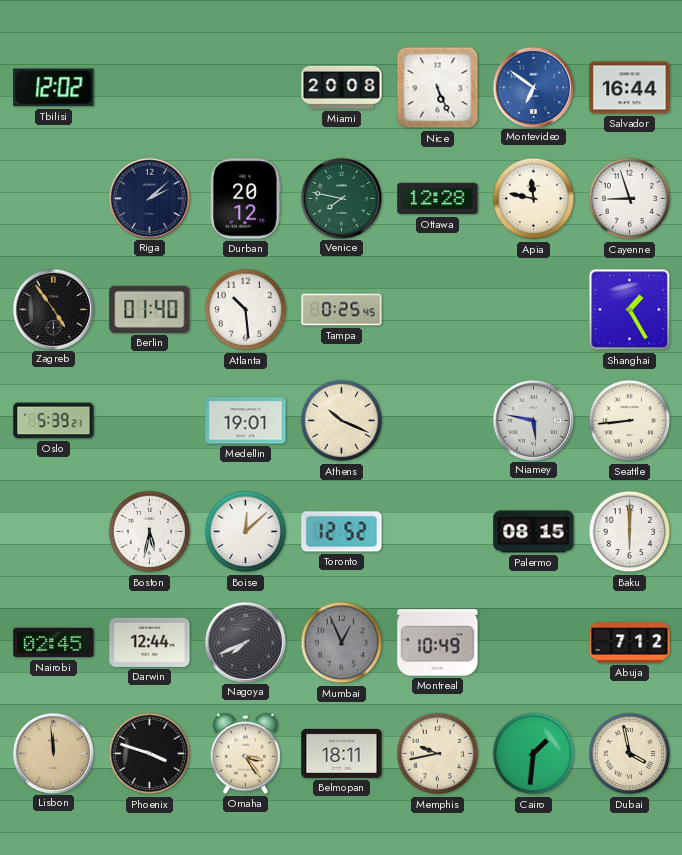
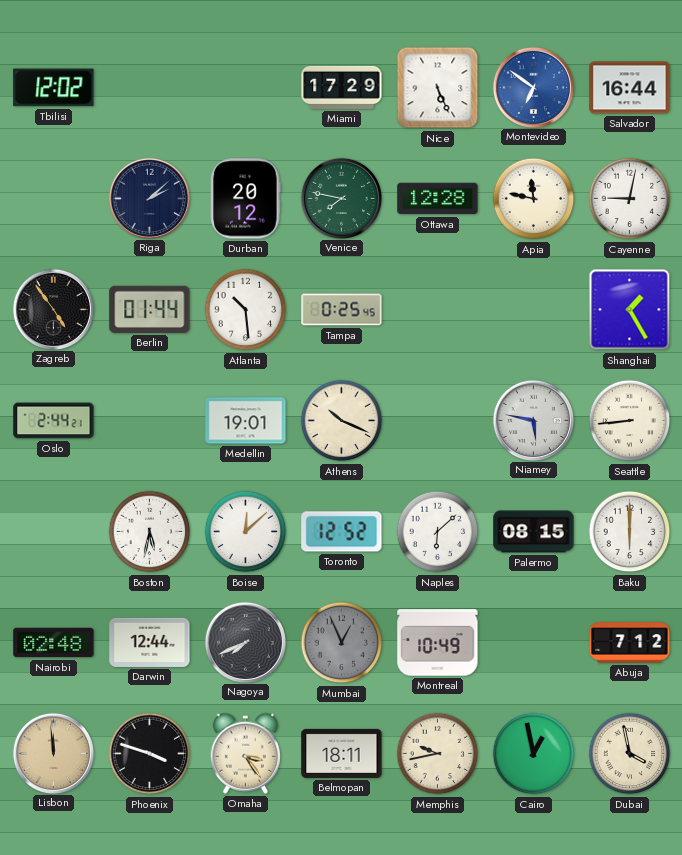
Miami: 20:08 -> 17:29 (342, 87)
Cayenne: 8:57 -> 9:02 (630, 199)
Berlin: 01:40 -> 01:44 (150, 309)
Oslo: 5:39 -> 2:44 (54, 421)
Naples: none -> 6:08 (438, 532)
Nairobi: 02:45 -> 02:48 (54, 643)
Cairo: 1:31 -> 12:58 (534, 754)
